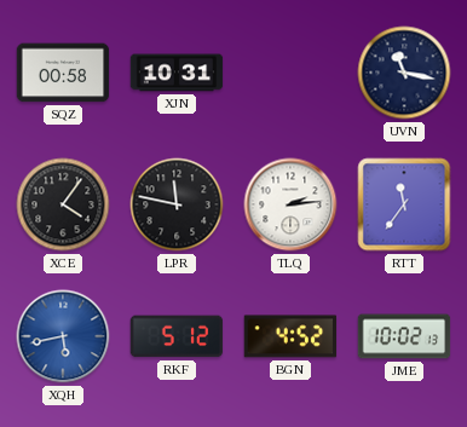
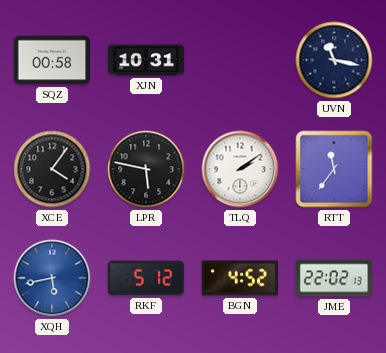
LPR: 11:47 -> 5:47 (146, 169)
TLQ: 2:14 -> 2:09 (240, 169)
JME: 10:02 -> 22:02 (334, 278)
